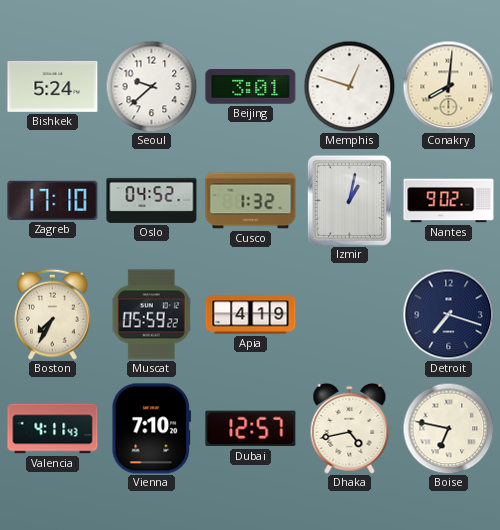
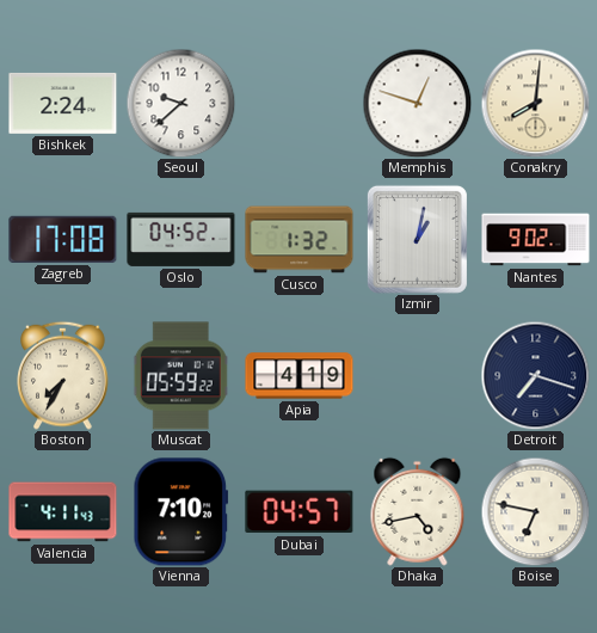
Bishkek: 5:24 -> 2:24 (63, 103)
Beijing: 3:01 -> none (251, 87)
Zagreb: 17:10 -> 17:08 (63, 239)
Dubai: 12:57 -> 04:57 (300, 512)
